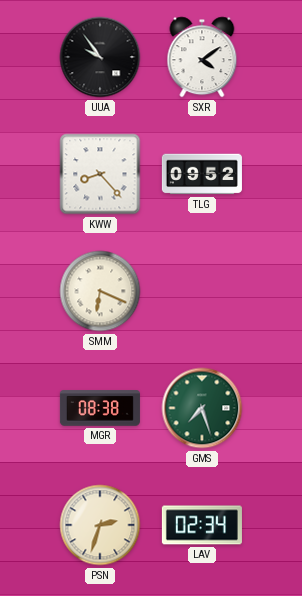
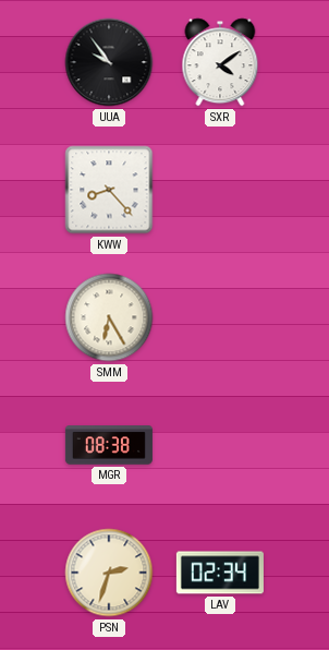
TLG: 09:52 -> none (202, 174)
SMM: 6:19 -> 6:25 (109, 317)
GMS: 7:27 -> none (202, 408)
